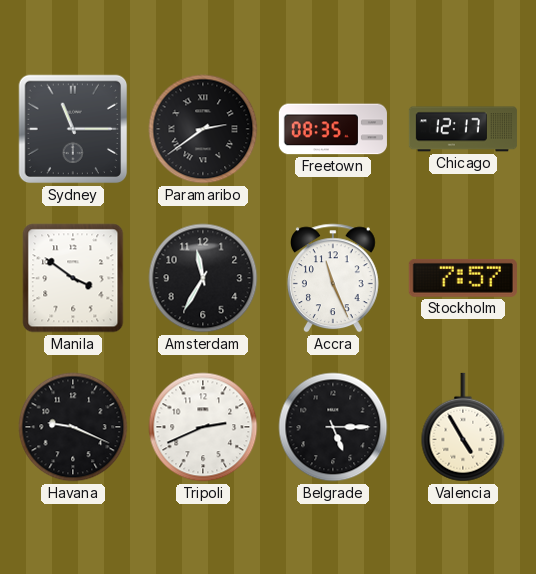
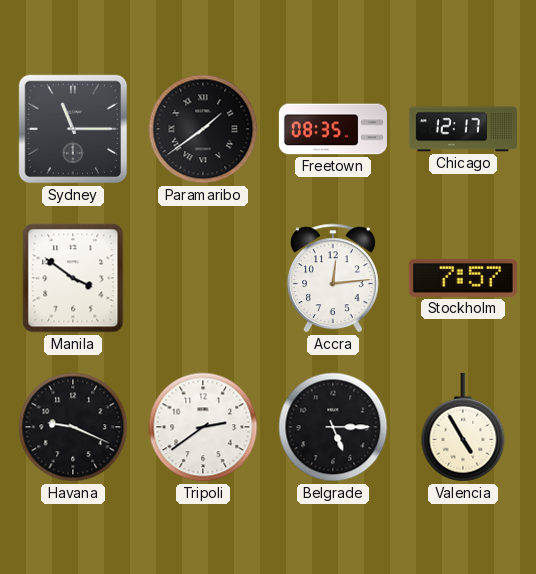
Paramaribo: 2:39 -> 1:39 (203, 129)
Amsterdam: 11:35 -> none (203, 278)
Accra: 11:26 -> 12:14 (333, 278)
Tripoli: 2:41 -> 2:39 (203, 427)
